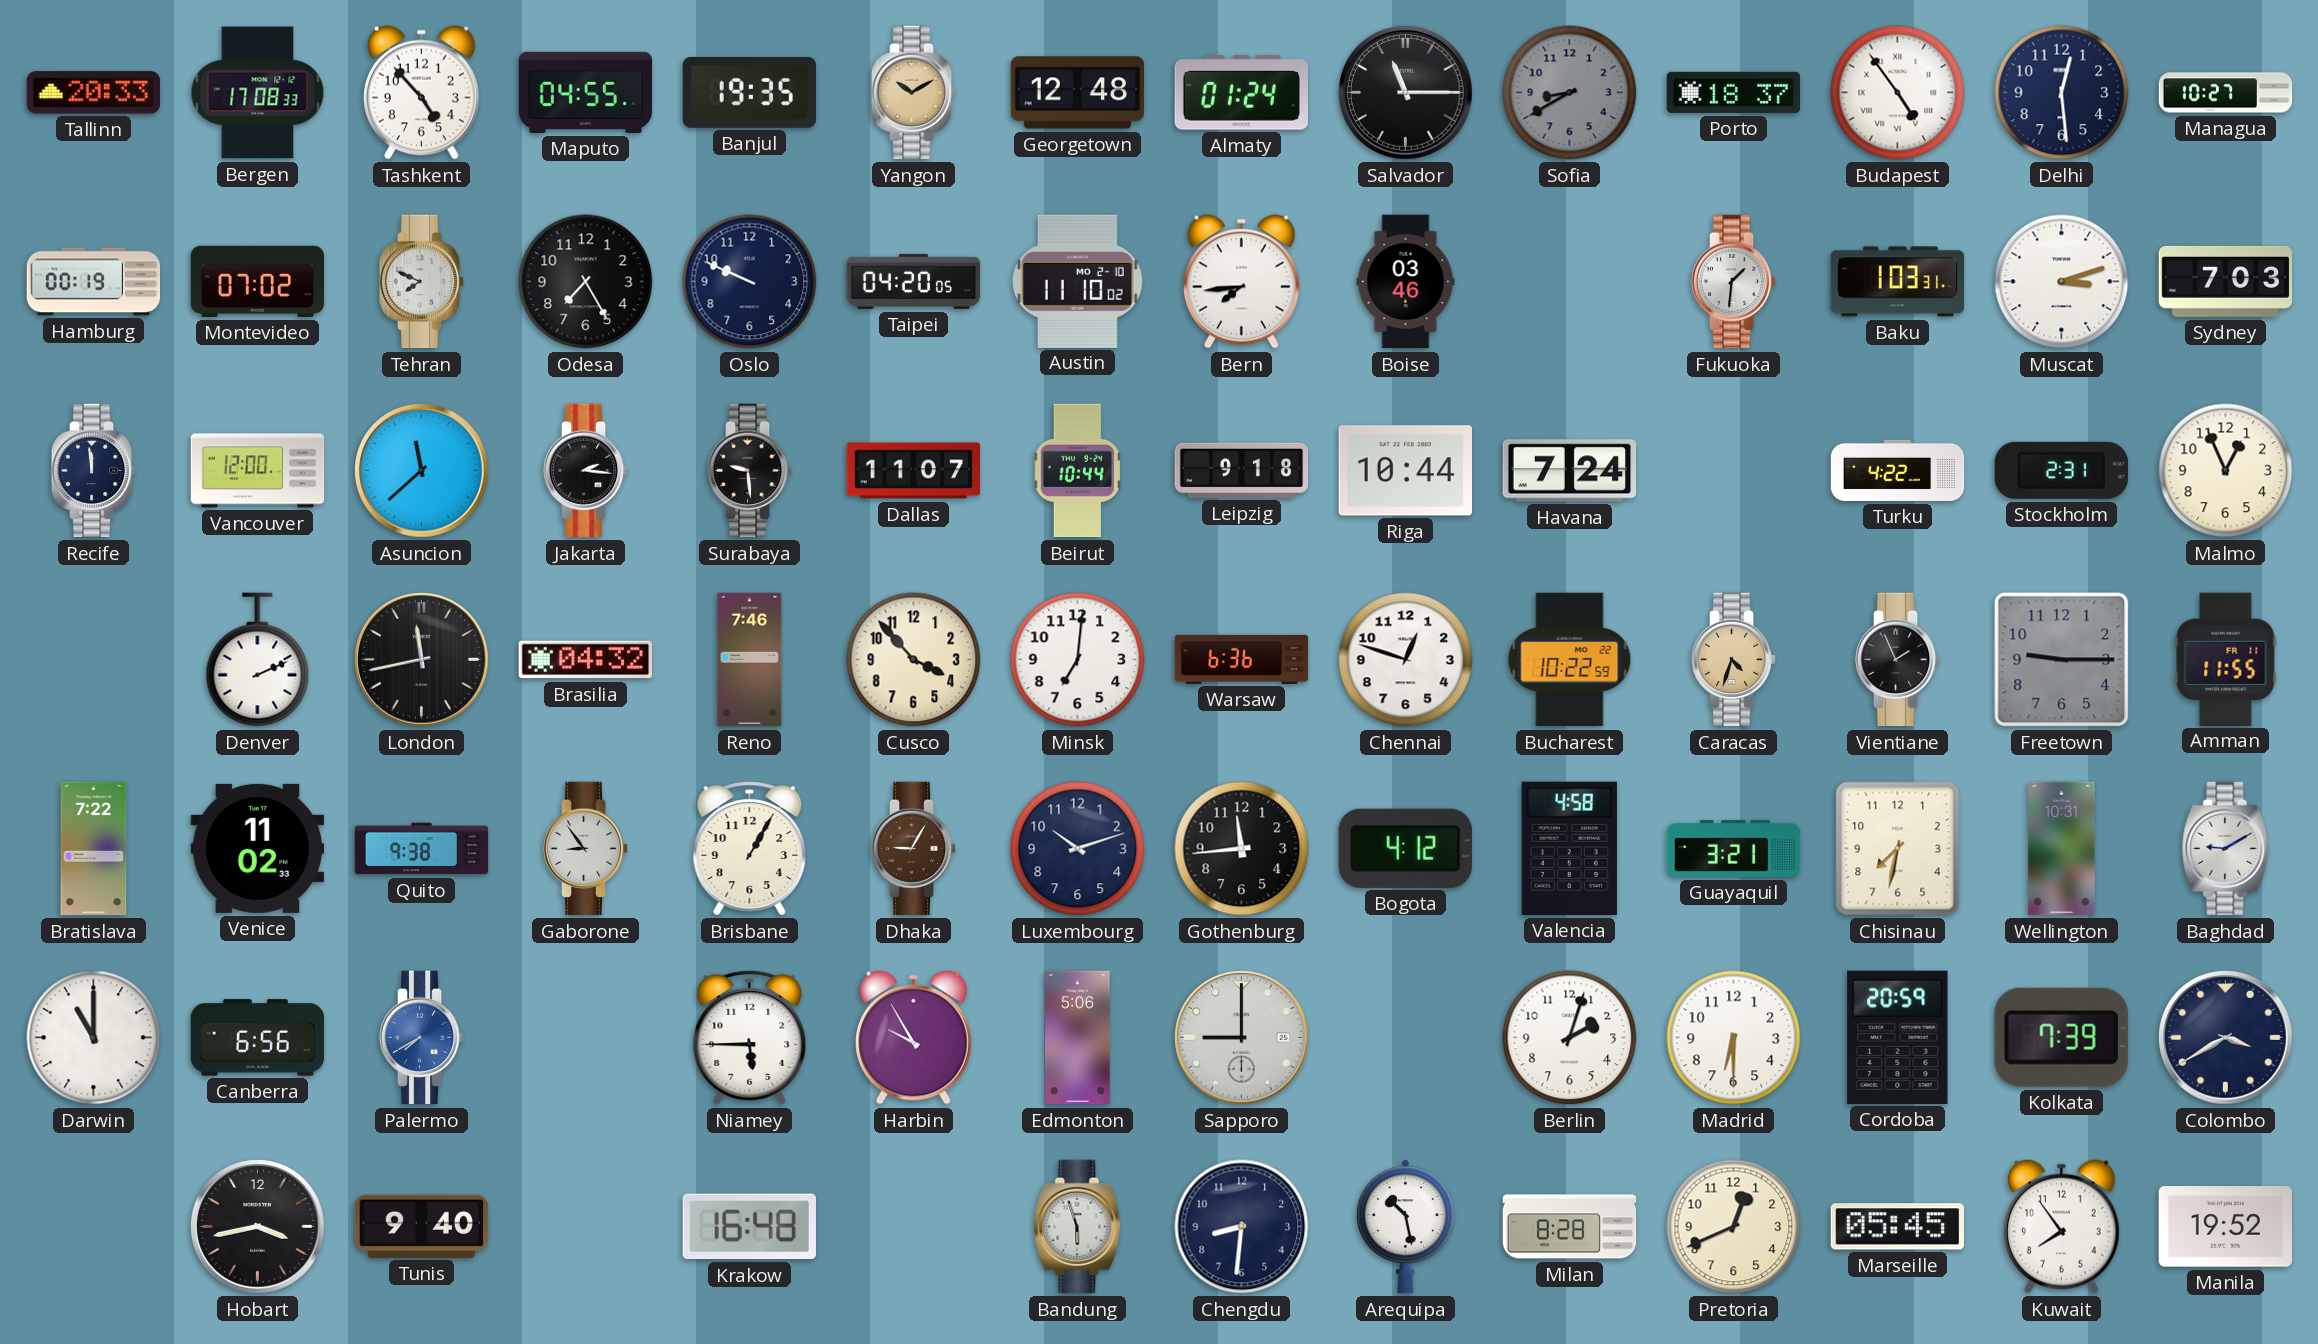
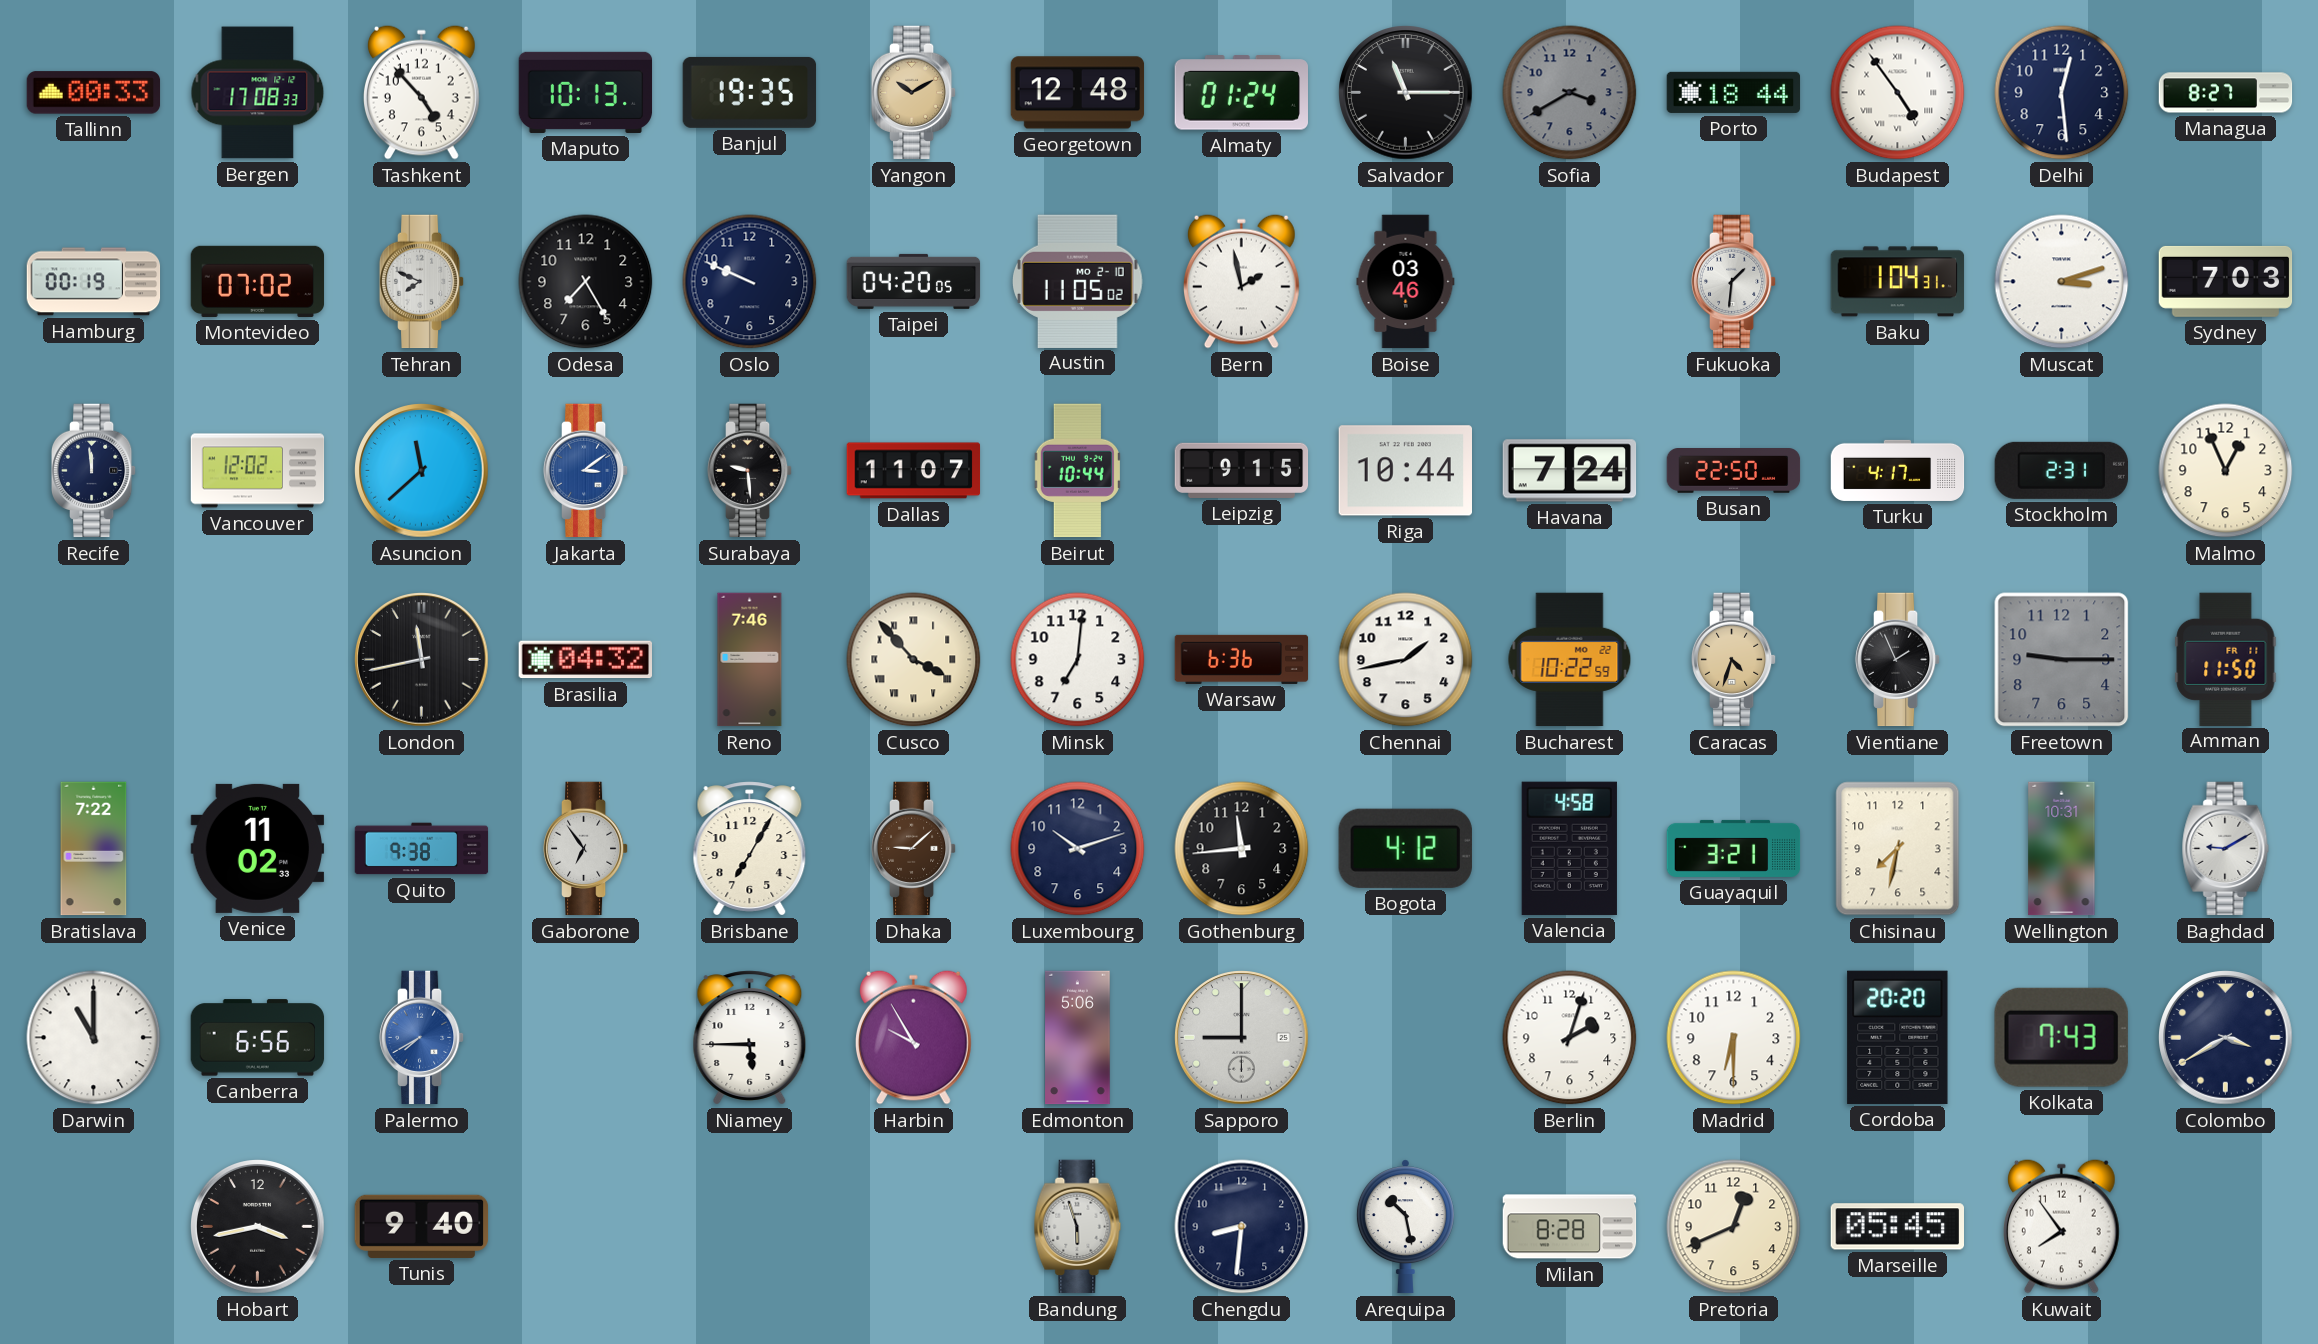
Tallinn: 20:33 -> 00:33 (94, 93)
Maputo: 04:55 -> 10:13 (586, 92)
Sofia: 8:40 -> 3:40 (1570, 93)
Porto: 18:37 -> 18:44 (1734, 92)
Managua: 10:27 -> 8:27 (2226, 93)
Austin: 11:10 -> 11:05 (1078, 281)
Bern: 7:44 -> 1:58 (1241, 281)
Baku: 1:03 -> 1:04 (1898, 282)
Vancouver: 12:00 -> 12:02 (258, 471)
Jakarta: 2:16 -> 3:09 (586, 471)
Jakarta dial: black -> blue (586, 471)
Leipzig: 9:18 -> 9:15 (1242, 470)
Busan: none -> 22:50 (1734, 471)
Turku: 4:22 -> 4:17 (1898, 470)
Denver: 2:11 -> none (258, 660)
Cusco numerals: Arabic -> Roman (914, 660)
Chennai: 12:48 -> 1:43 (1406, 660)
Amman: 11:55 -> 11:50 (2226, 659)
Gaborone: 8:54 -> 6:54 (586, 849)
Brisbane: 1:05 -> 7:05 (750, 849)
Dhaka: 9:05 -> 9:08 (914, 849)
Cordoba: 20:59 -> 20:20 (1898, 1037)
Kolkata: 7:39 -> 7:43 (2061, 1037)
Krakow: 16:48 -> none (749, 1227)
Manila: 19:52 -> none (2225, 1227)
